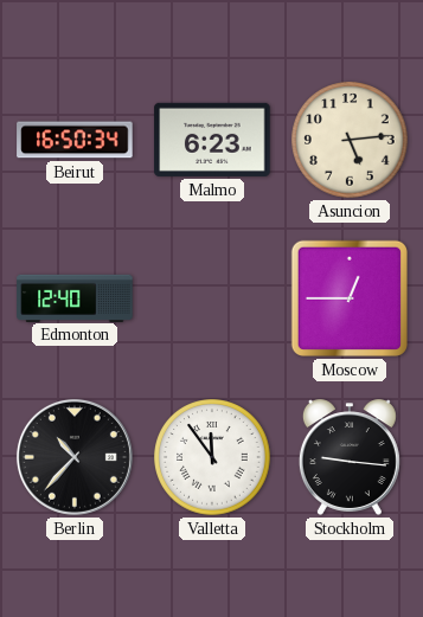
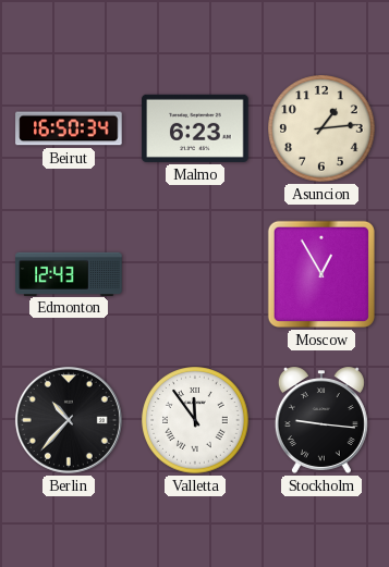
Asuncion: 5:14 -> 1:14 (321, 128)
Edmonton: 12:40 -> 12:43 (69, 273)
Moscow: 12:45 -> 12:55 (321, 274)
